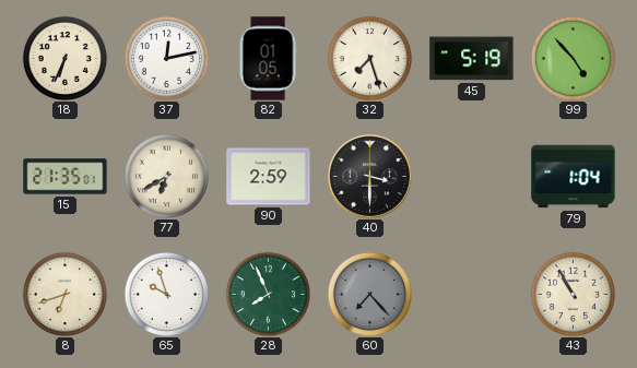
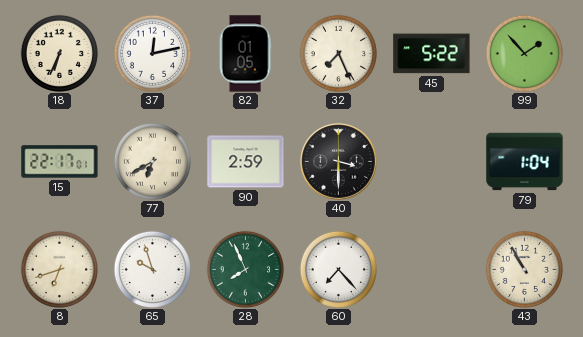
32: 7:27 -> 7:26 (338, 53)
45: 5:19 -> 5:22 (432, 54)
99: 4:53 -> 1:53 (524, 53)
15: 21:35 -> 22:17 (60, 162)
60 dial: grey -> white (338, 269)
